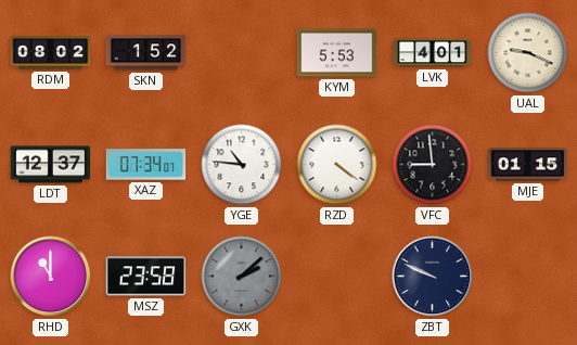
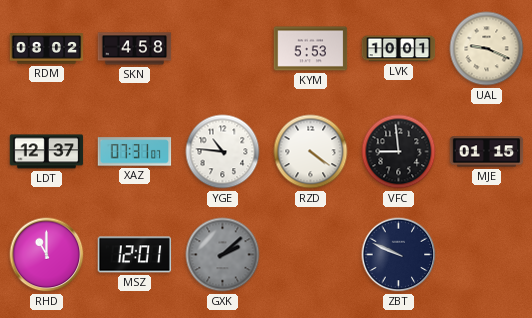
SKN: 1:52 -> 4:58 (135, 49)
LVK: 4:01 -> 10:01 (399, 49)
XAZ: 07:34 -> 07:31 (135, 152)
MSZ: 23:58 -> 12:01 (135, 255)
